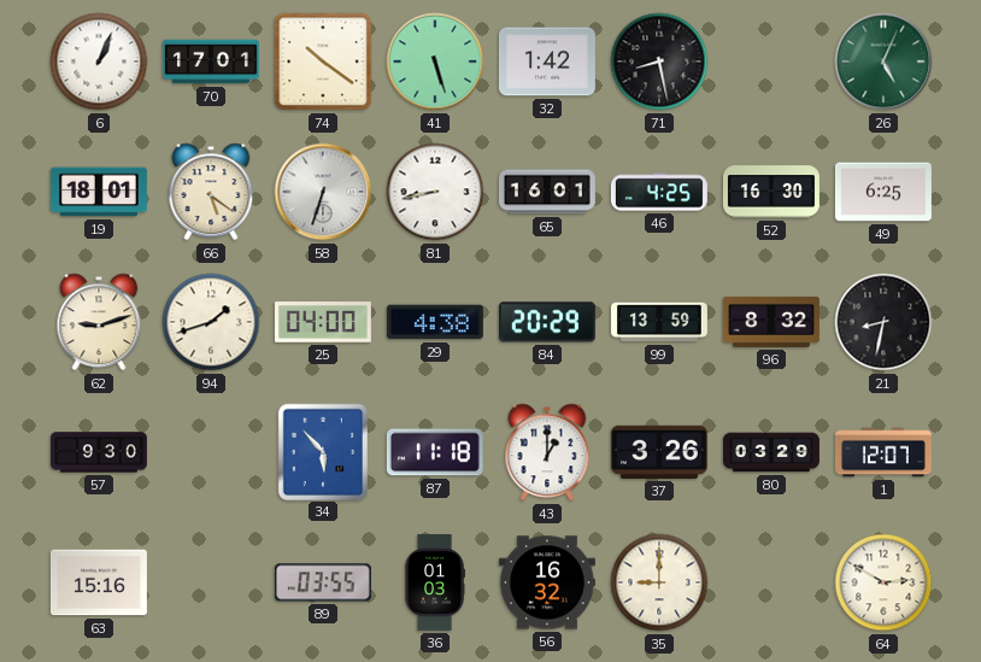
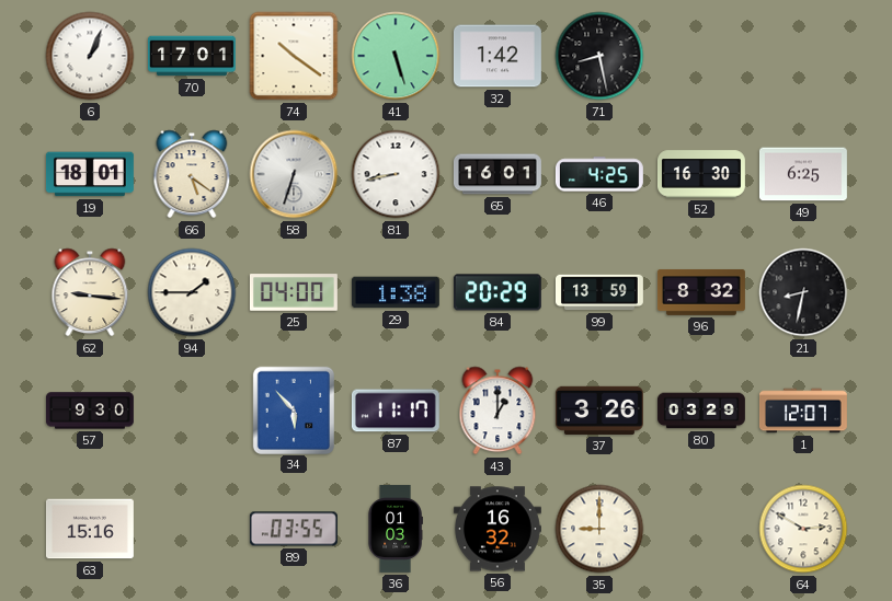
26: 5:04 -> none (883, 61)
62: 9:12 -> 9:16 (90, 292)
94: 1:42 -> 1:45 (192, 292)
29: 4:38 -> 1:38 (396, 292)
87: 11:18 -> 11:17 (396, 411)
